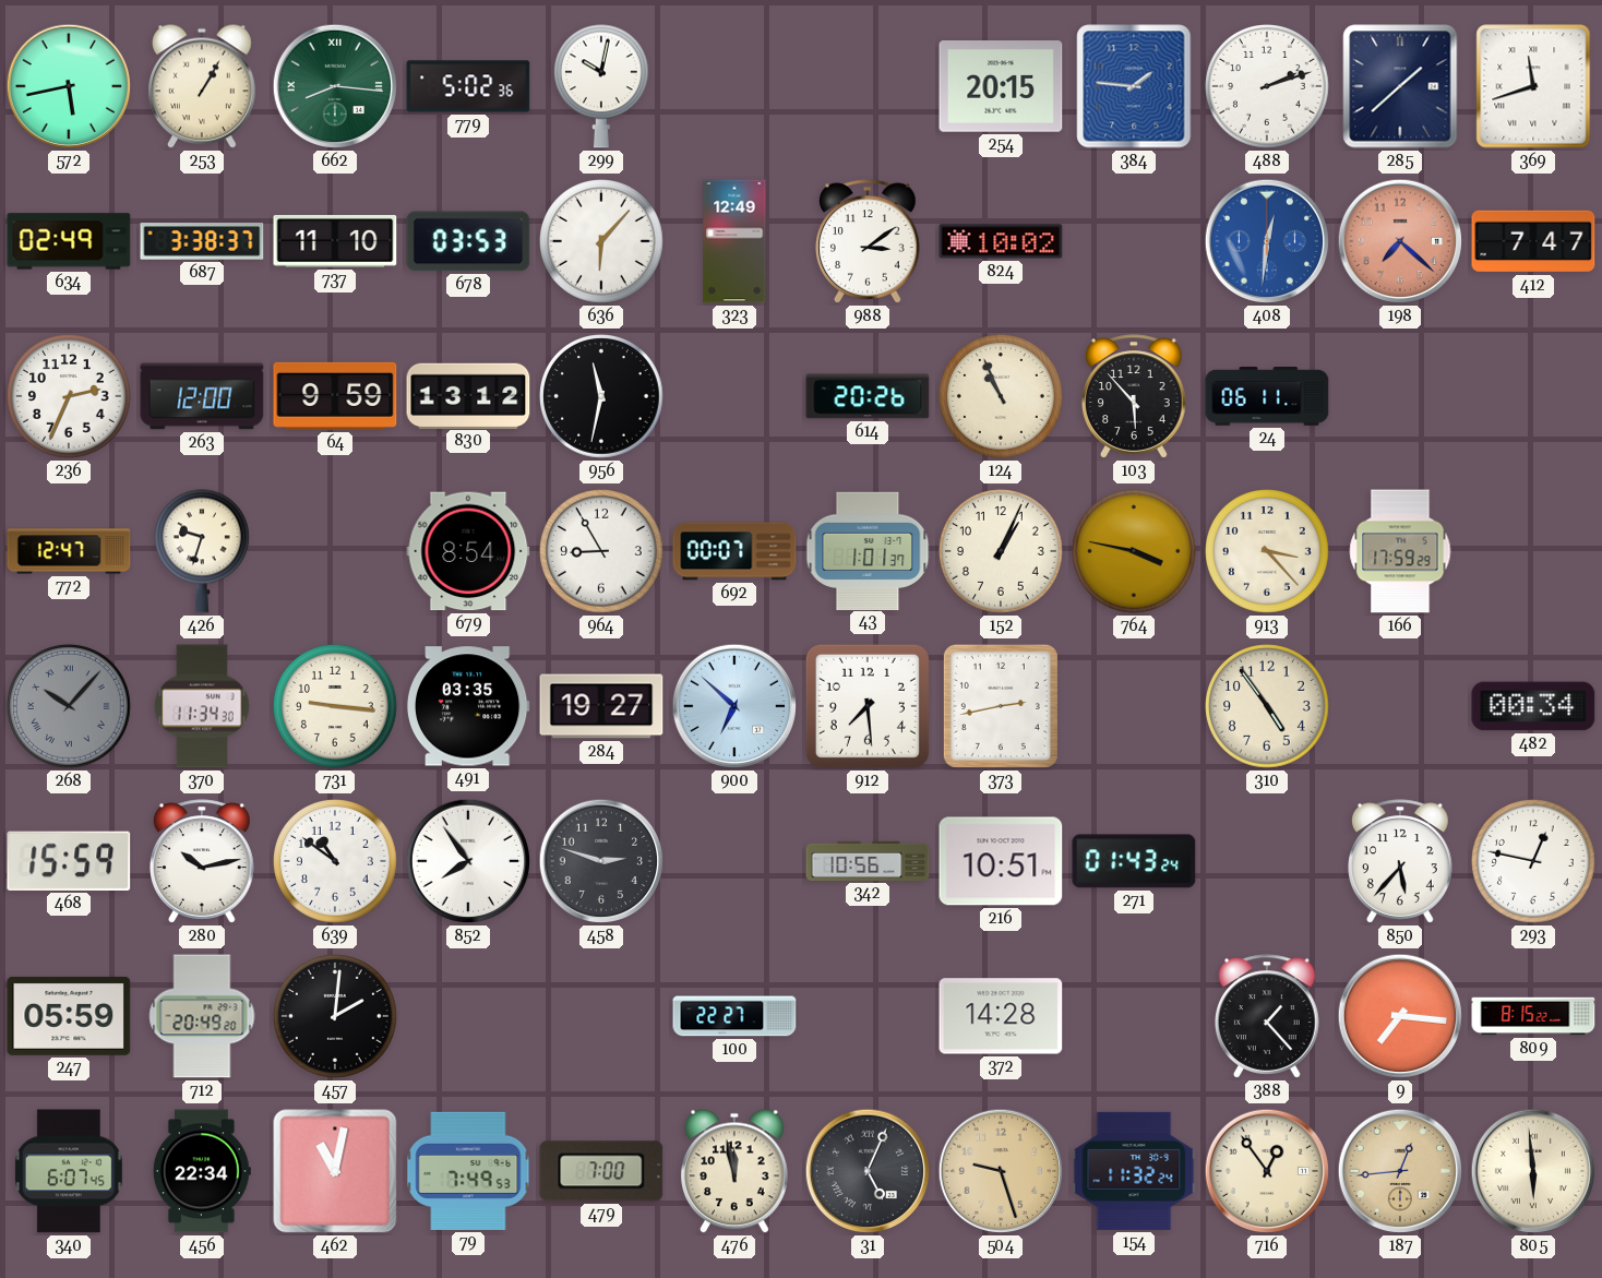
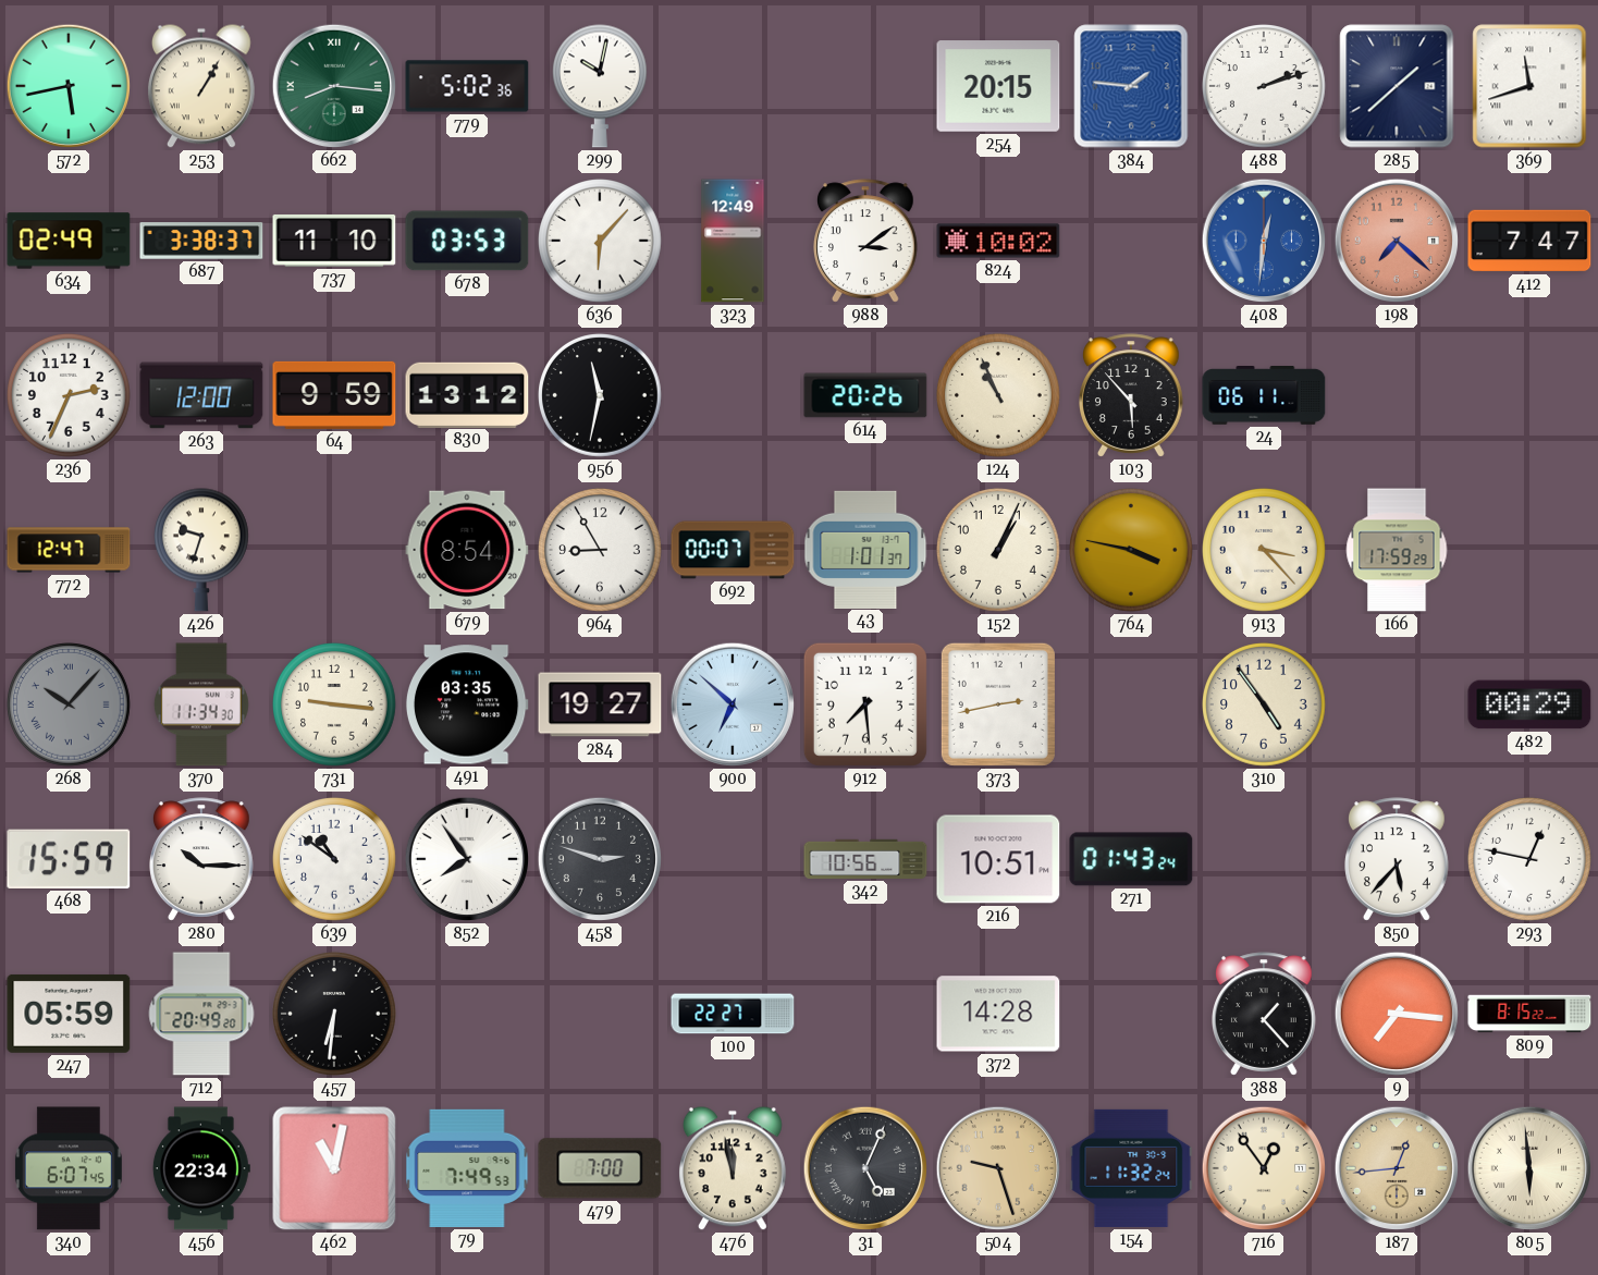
482: 00:34 -> 00:29 (1529, 704)
280: 10:13 -> 10:15 (202, 859)
457: 2:01 -> 6:31 (335, 1015)
